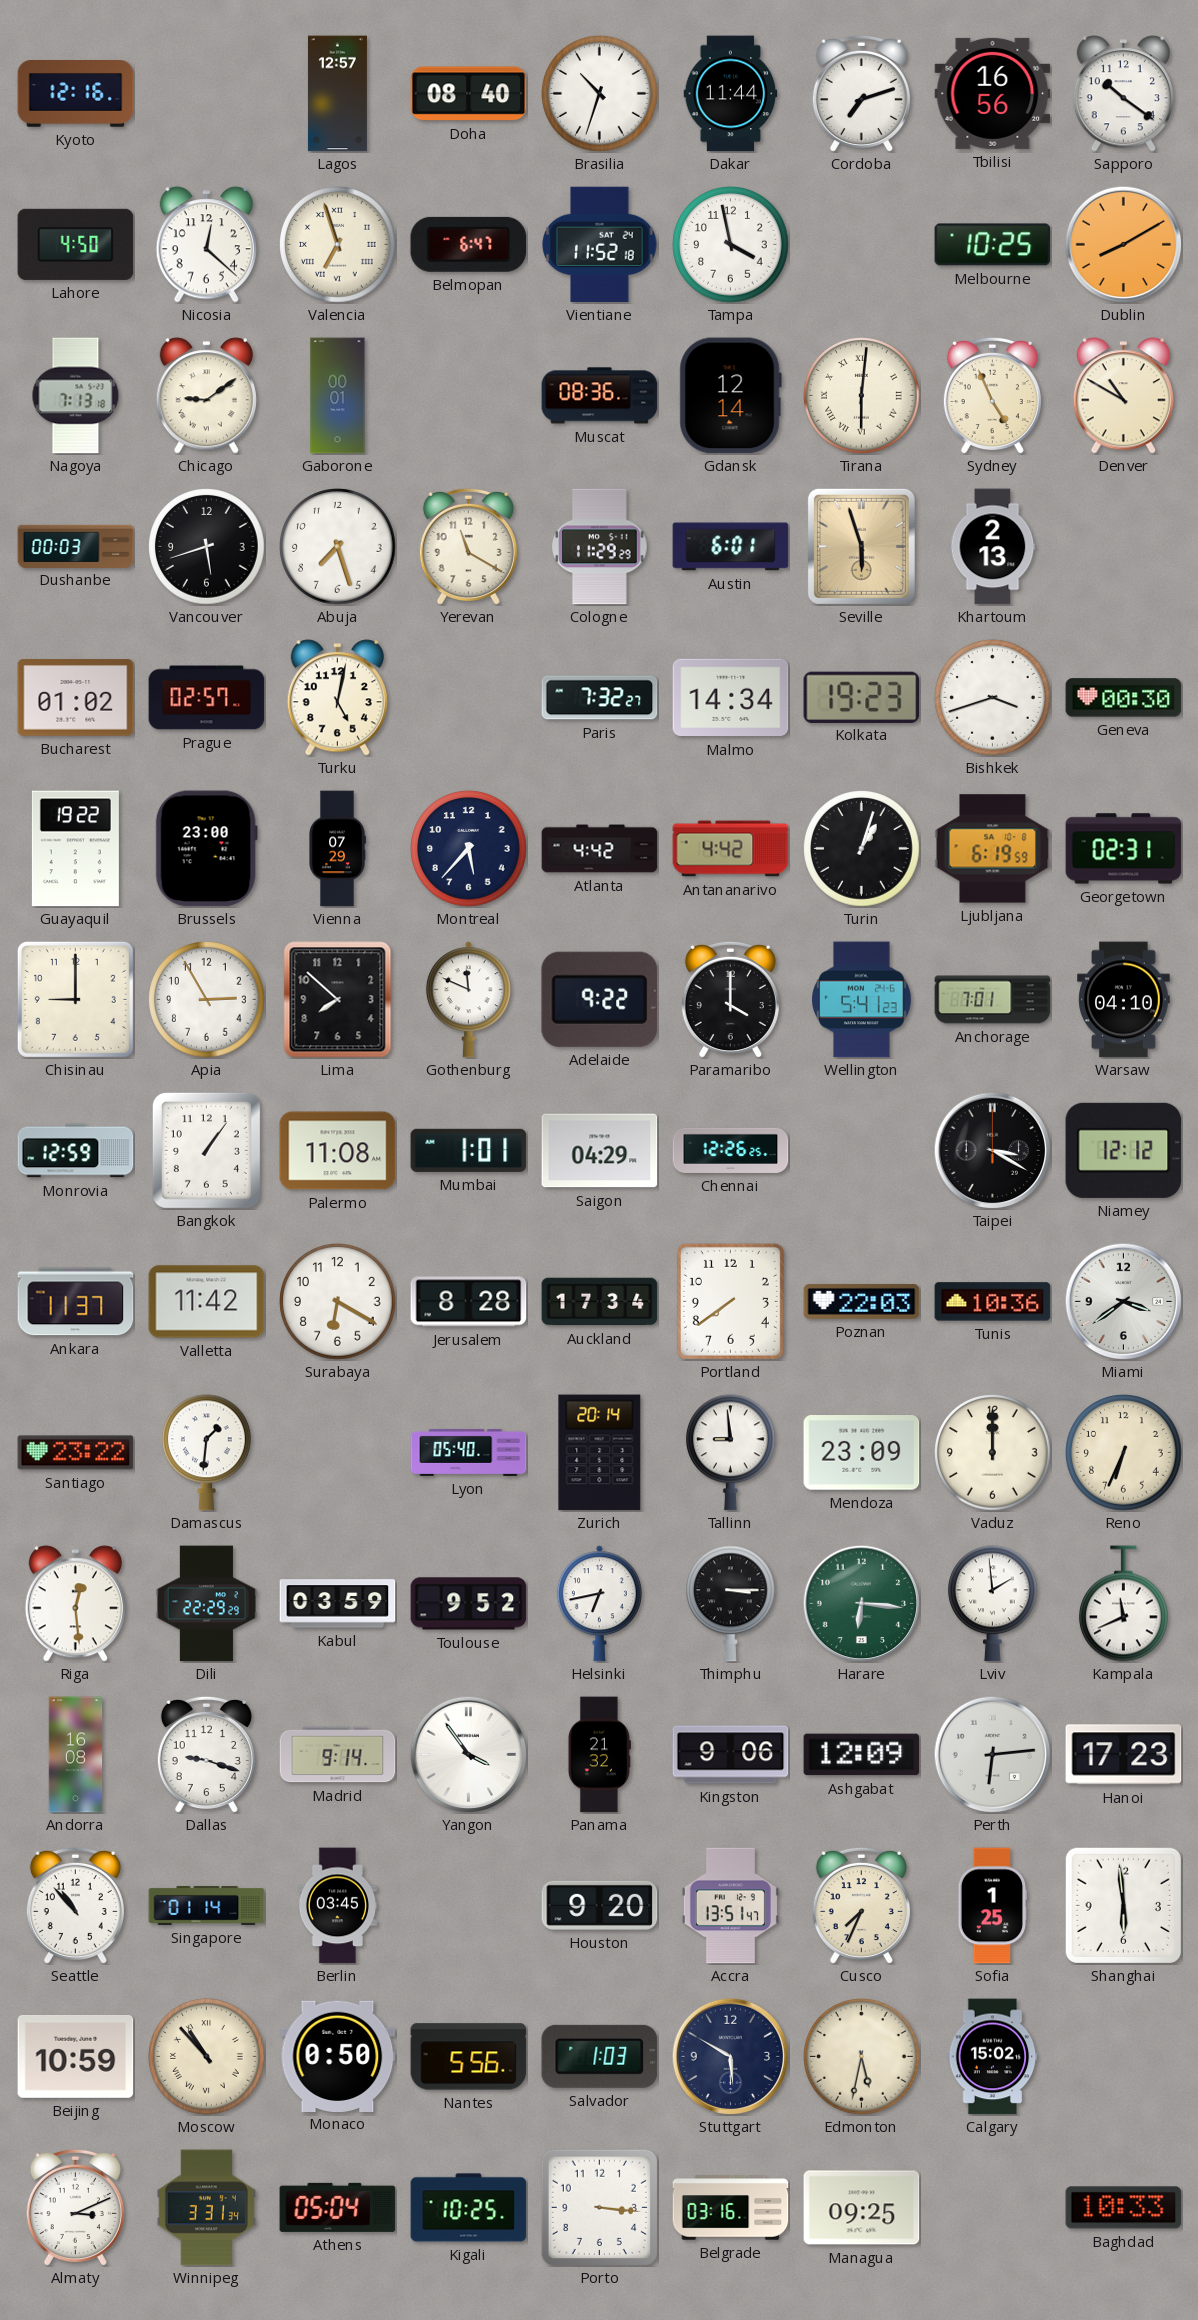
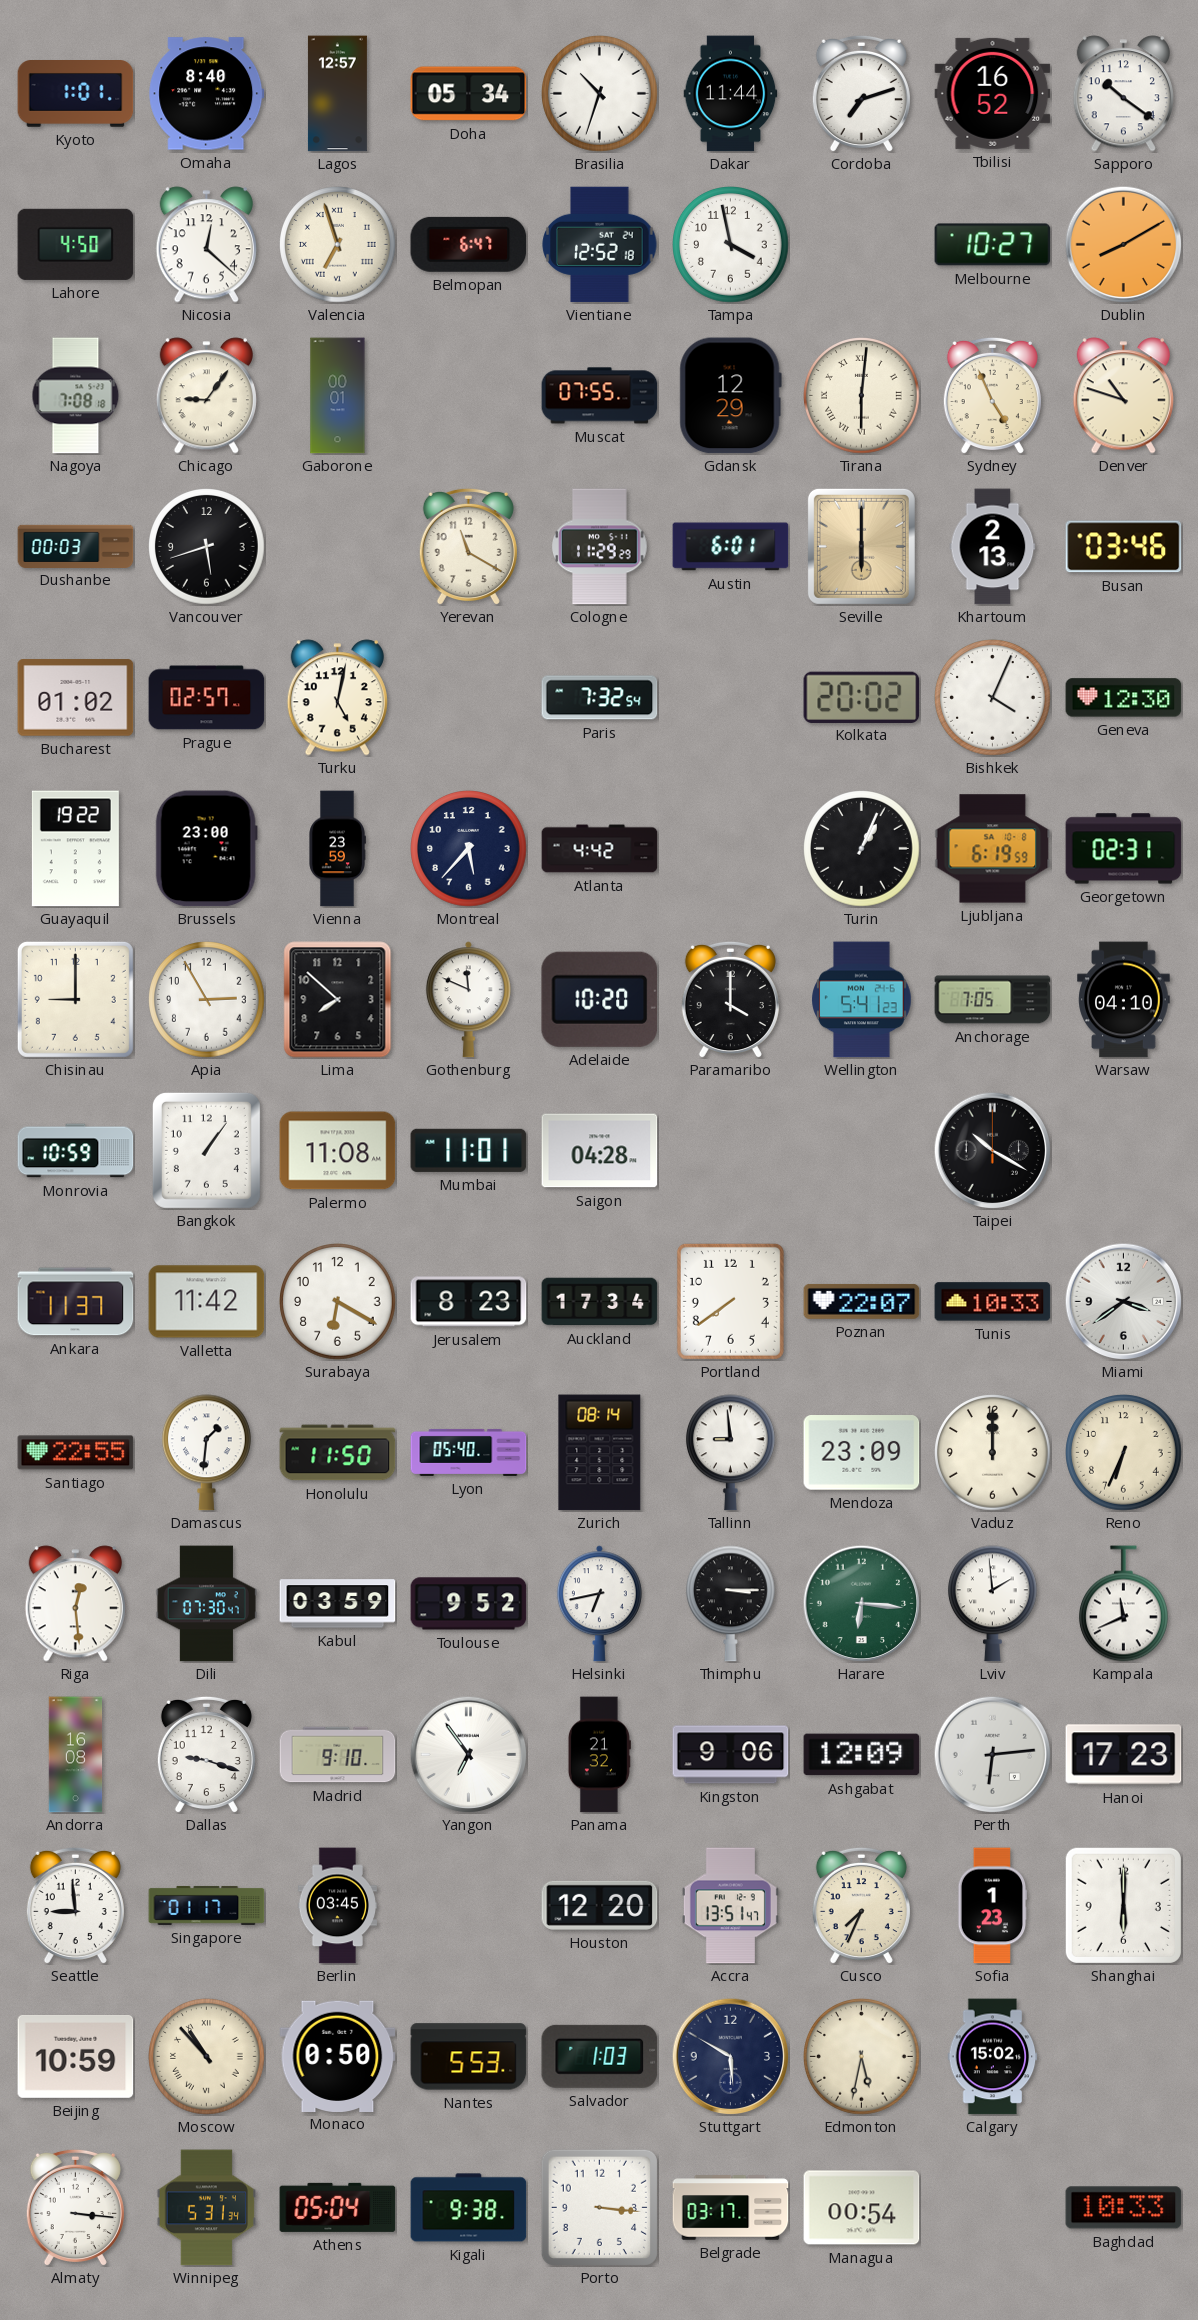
Kyoto: 12:16 -> 1:01 (76, 94)
Omaha: none -> 8:40 (207, 94)
Doha: 08:40 -> 05:34 (469, 94)
Tbilisi: 16:56 -> 16:52 (993, 93)
Vientiane: 11:52 -> 12:52 (600, 244)
Melbourne: 10:25 -> 10:27 (993, 245)
Nagoya: 7:13 -> 7:08 (76, 396)
Chicago: 9:09 -> 9:06 (206, 396)
Muscat: 08:36 -> 07:55 (600, 396)
Gdansk: 12:14 -> 12:29 (730, 396)
Denver: 10:50 -> 10:48 (1123, 396)
Abuja: 7:27 -> none (338, 547)
Seville: 5:57 -> 6:00 (861, 546)
Busan: none -> 03:46 (1124, 547)
Paris: 7:32:27 -> 7:32:54 (600, 698)
Malmo: 14:34 -> none (731, 698)
Kolkata: 19:23 -> 20:02 (862, 697)
Bishkek: 3:42 -> 4:04 (993, 698)
Geneva: 00:30 -> 12:30 (1124, 698)
Vienna: 07:29 -> 23:59 (337, 849)
Antananarivo: 4:42 -> none (731, 849)
Turin: 1:03 -> 1:04 (862, 849)
Adelaide: 9:22 -> 10:20 (599, 999)
Anchorage: 7:01 -> 7:05 (993, 1000)
Monrovia: 12:59 -> 10:59 (76, 1151)
Mumbai: 1:01 -> 11:01 (469, 1150)
Saigon: 04:29 -> 04:28 (600, 1151)
Chennai: 12:26 -> none (731, 1150)
Taipei: 3:20 -> 10:20 (992, 1150)
Niamey: 12:12 -> none (1124, 1150)
Jerusalem: 8:28 -> 8:23 (469, 1302)
Poznan: 22:03 -> 22:07 (862, 1301)
Tunis: 10:36 -> 10:33 (993, 1302)
Santiago: 23:22 -> 22:55 (76, 1453)
Honolulu: none -> 11:50 (338, 1453)
Zurich: 20:14 -> 08:14 (600, 1453)
Dili: 22:29 -> 07:30 (206, 1604)
Madrid: 9:14 -> 9:10 (338, 1755)
Yangon: 3:54 -> 6:54 (468, 1754)
Seattle: 10:53 -> 8:59 (75, 1905)
Singapore: 01:14 -> 01:17 (207, 1905)
Houston: 9:20 -> 12:20 (600, 1905)
Sofia: 1:25 -> 1:23 (991, 1906)
Shanghai: 5:59 -> 6:00 (1123, 1905)
Nantes: 5:56 -> 5:53 (469, 2057)
Almaty: 3:11 -> 3:16 (75, 2207)
Winnipeg: 3:31 -> 5:31 (206, 2208)
Kigali: 10:25 -> 9:38 (469, 2208)
Belgrade: 03:16 -> 03:17 (731, 2208)
Managua: 09:25 -> 00:54 (862, 2208)
